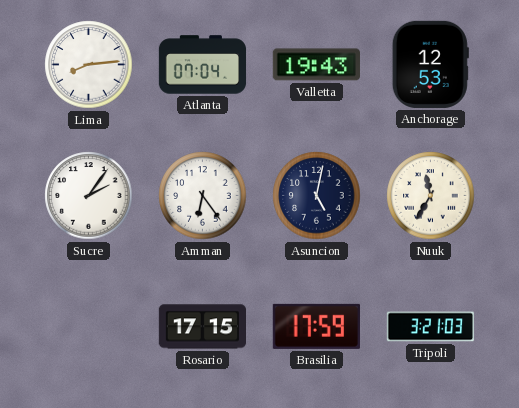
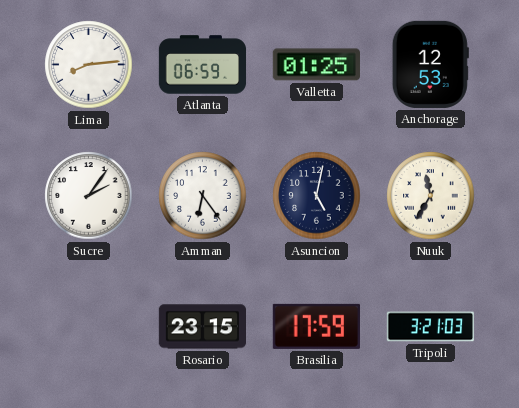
Atlanta: 07:04 -> 06:59 (203, 65)
Valletta: 19:43 -> 01:25 (316, 65)
Rosario: 17:15 -> 23:15 (202, 327)
